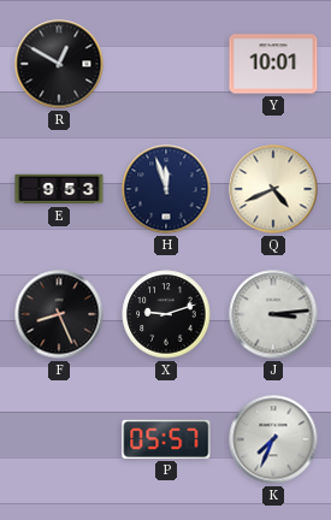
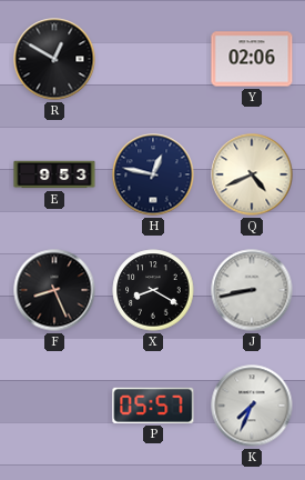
Y: 10:01 -> 02:06 (252, 59)
H: 11:57 -> 12:47 (153, 174)
X: 9:12 -> 8:20 (153, 290)
J: 3:14 -> 8:43 (252, 290)
